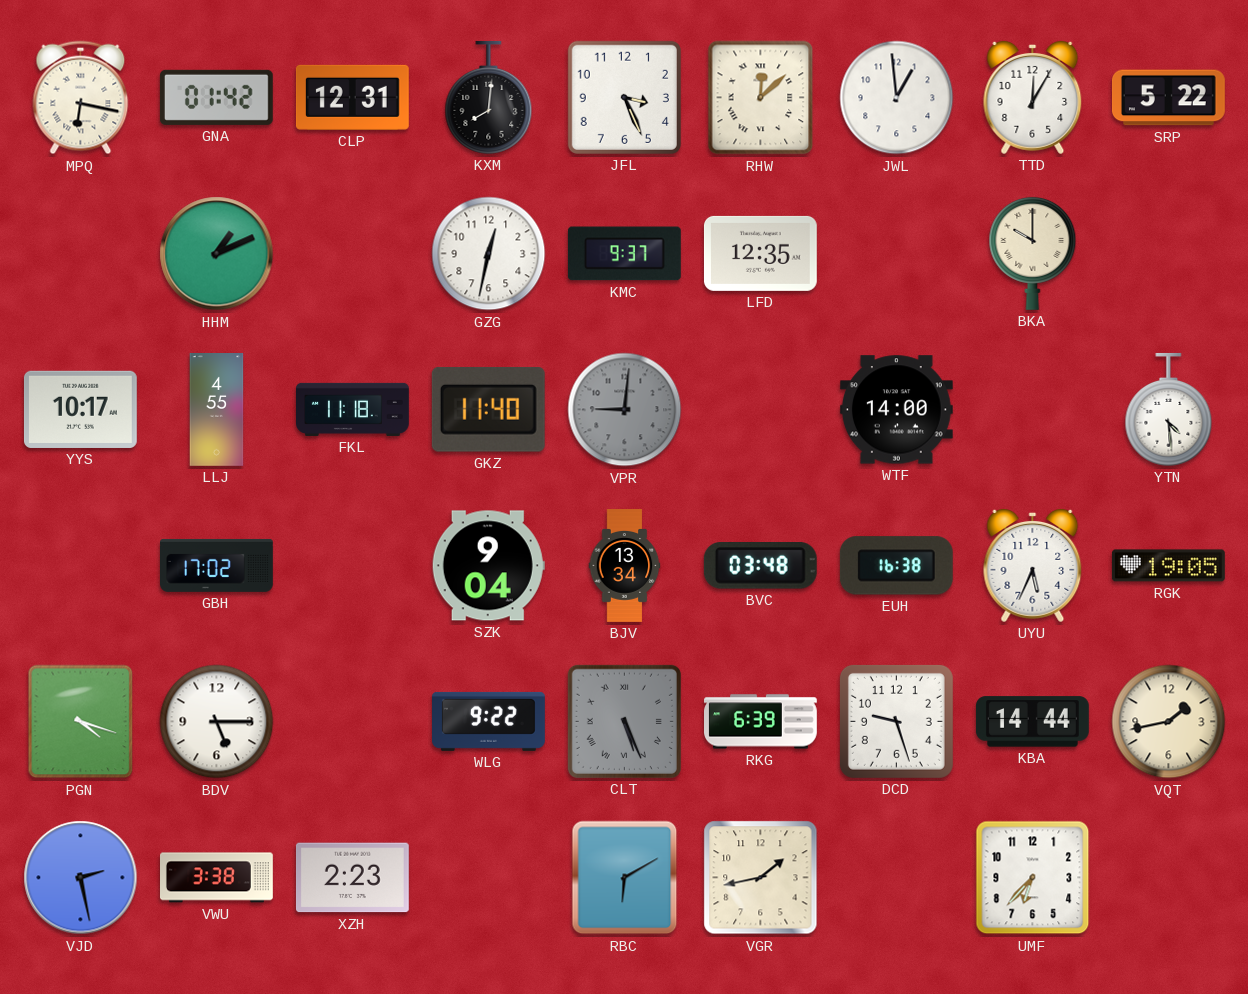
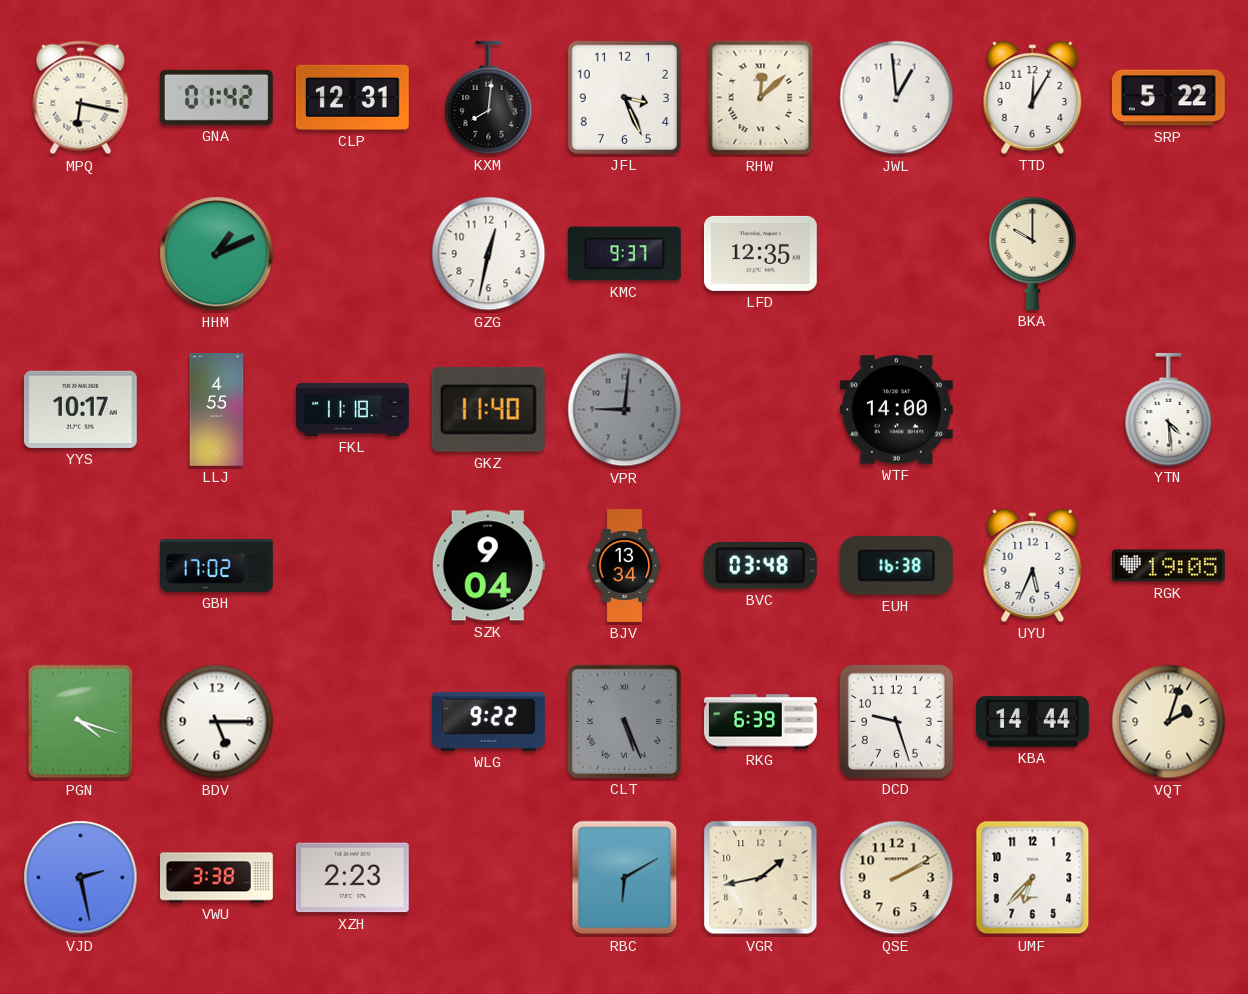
VQT: 1:43 -> 2:03 (1169, 722)
QSE: none -> 2:10 (897, 878)
